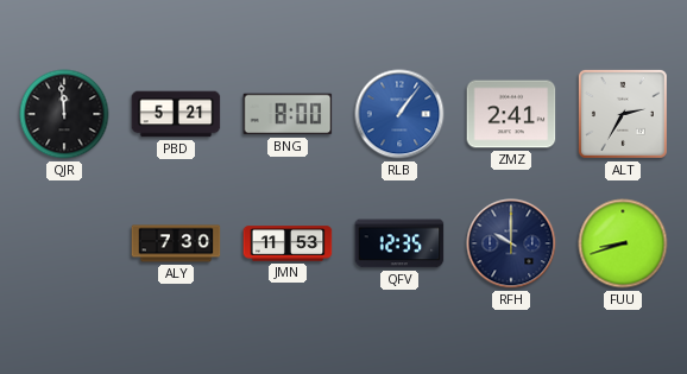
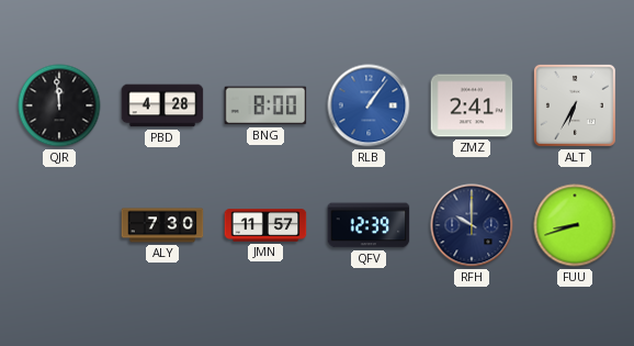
PBD: 5:21 -> 4:28 (162, 105)
ALT: 2:35 -> 6:35 (575, 105)
JMN: 11:53 -> 11:57 (265, 225)
QFV: 12:35 -> 12:39 (369, 225)
